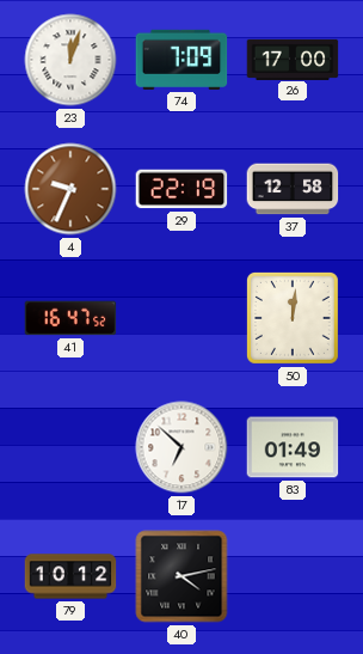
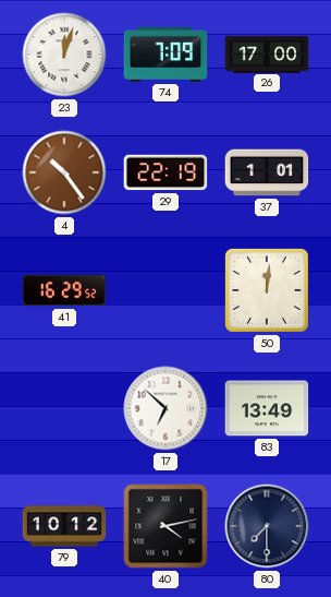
4: 9:34 -> 10:24 (64, 172)
37: 12:58 -> 1:01 (267, 172)
41: 16:47 -> 16:29 (64, 290)
83: 01:49 -> 13:49 (267, 408)
80: none -> 7:30 (267, 526)
